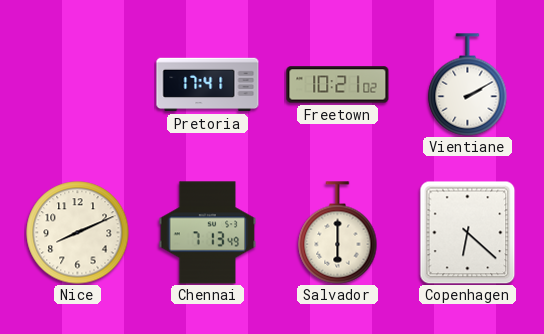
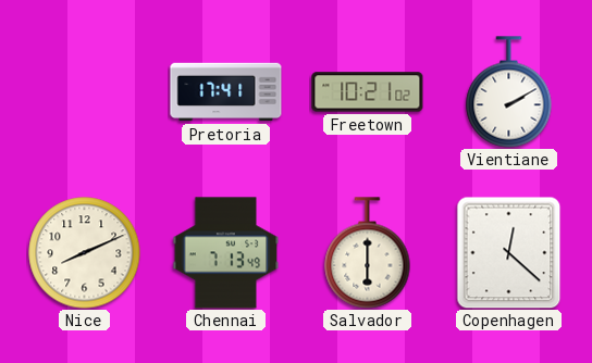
Copenhagen: 6:22 -> 12:22 (509, 252)
